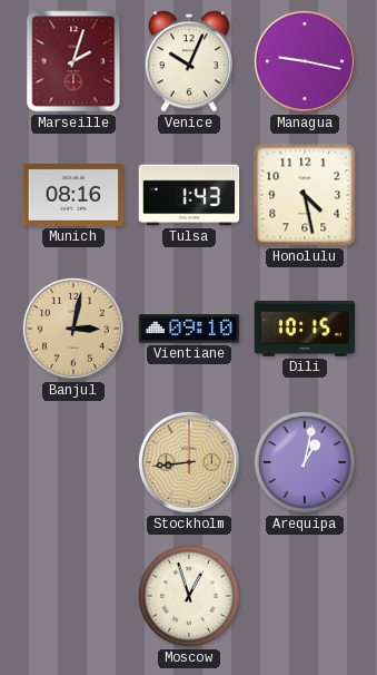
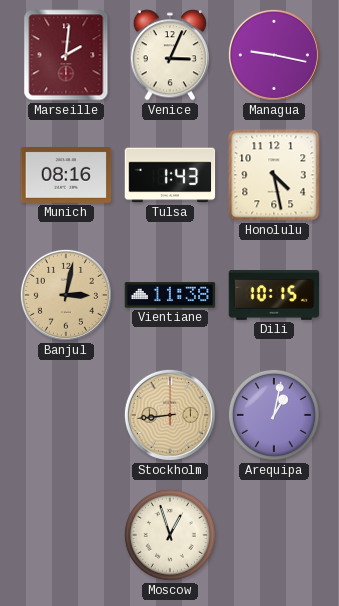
Marseille: 2:03 -> 2:01 (66, 55)
Venice: 10:04 -> 3:04 (170, 55)
Vientiane: 09:10 -> 11:38 (170, 295)
